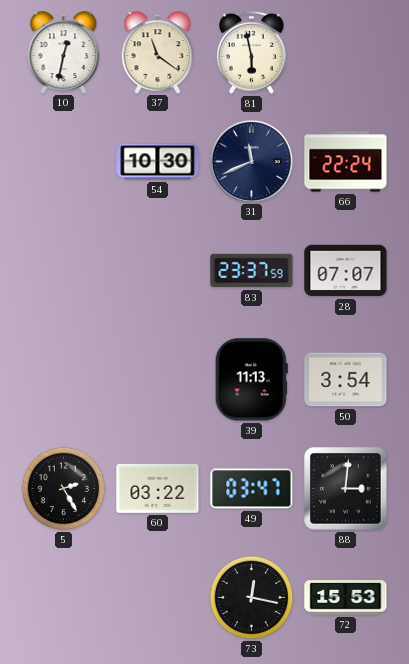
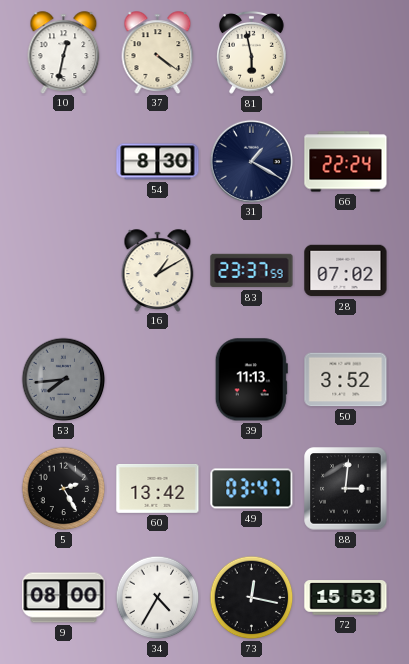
37: 11:21 -> 4:21 (158, 52)
54: 10:30 -> 8:30 (158, 162)
31: 11:41 -> 1:20 (251, 161)
16: none -> 1:10 (158, 270)
28: 07:07 -> 07:02 (346, 271)
53: none -> 7:44 (64, 380)
50: 3:54 -> 3:52 (346, 380)
60: 03:22 -> 13:42 (158, 488)
9: none -> 08:00 (64, 598)
34: none -> 4:35 (158, 598)
